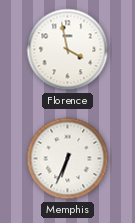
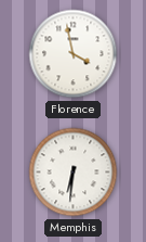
Memphis: 6:34 -> 6:31 (74, 173)
